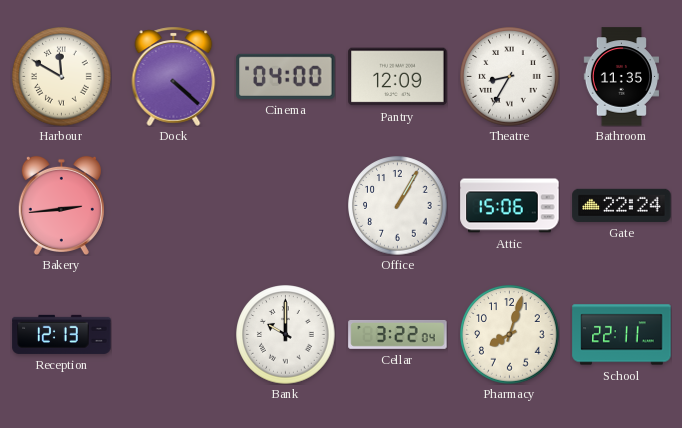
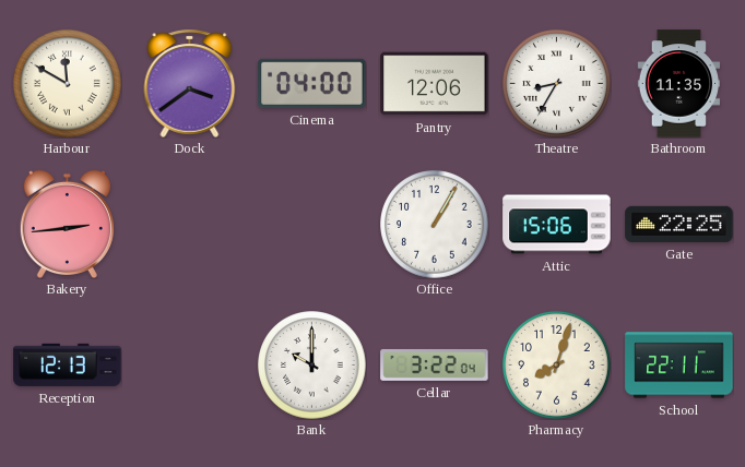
Dock: 4:22 -> 3:39 (190, 83)
Pantry: 12:09 -> 12:06 (435, 84)
Gate: 22:24 -> 22:25 (679, 224)
